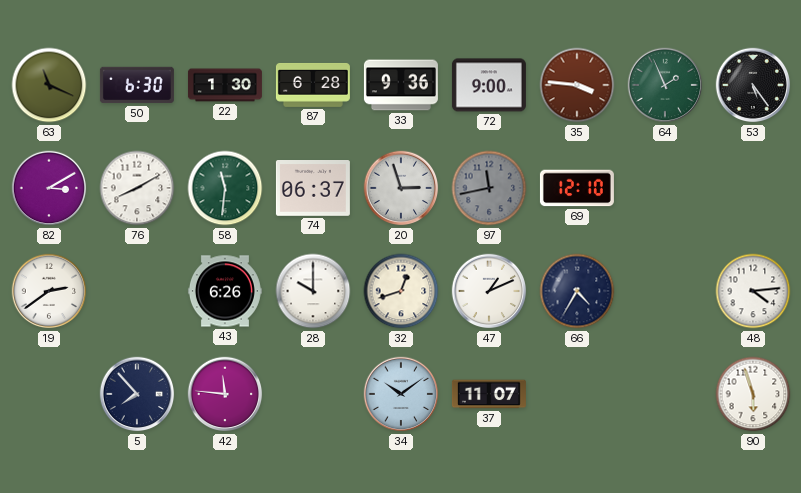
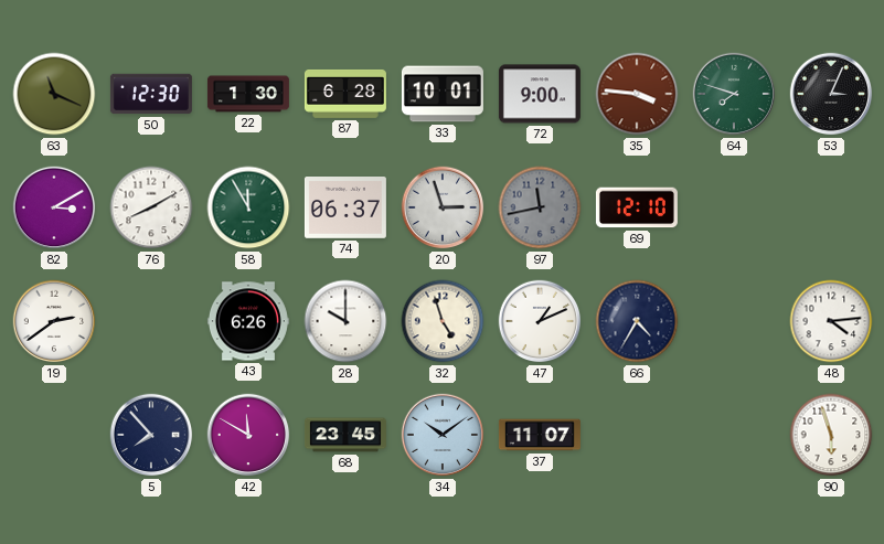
50: 6:30 -> 12:30 (151, 94)
33: 9:36 -> 10:01 (443, 94)
64: 1:56 -> 7:48 (734, 94)
53: 5:24 -> 3:04 (831, 94)
58: 11:31 -> 11:55 (248, 207)
32: 12:42 -> 4:57 (443, 321)
42: 11:46 -> 11:50 (248, 435)
68: none -> 23:45 (345, 435)
